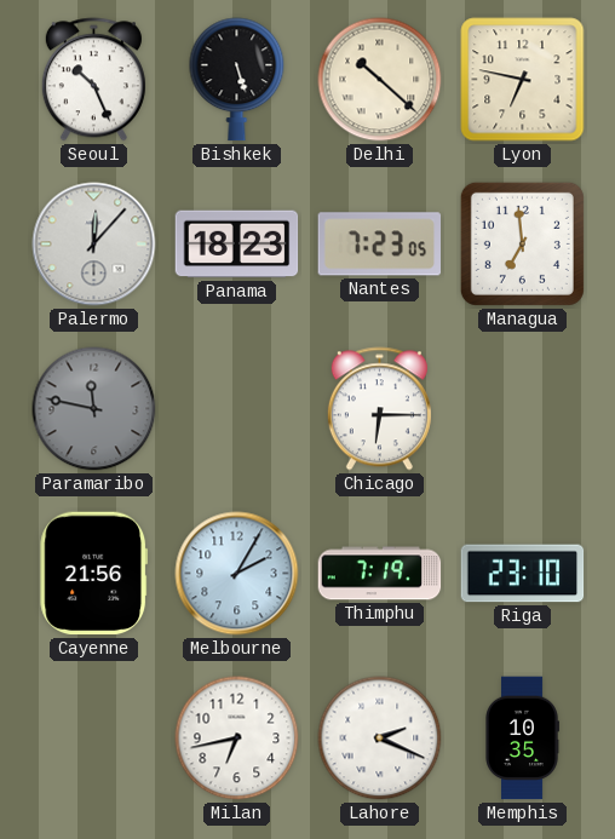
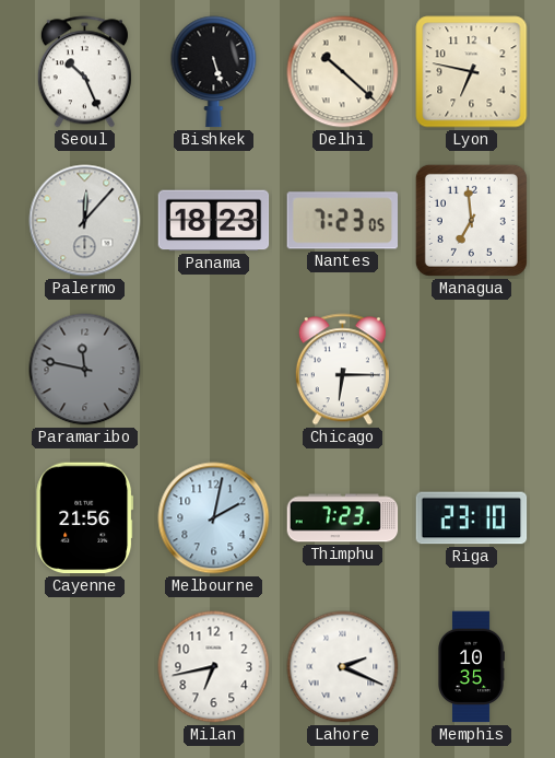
Melbourne: 2:05 -> 2:02 (214, 518)
Thimphu: 7:19 -> 7:23 (343, 518)
